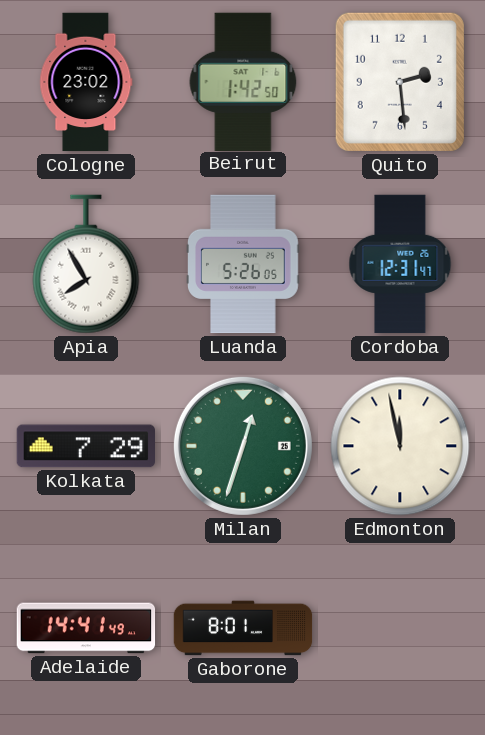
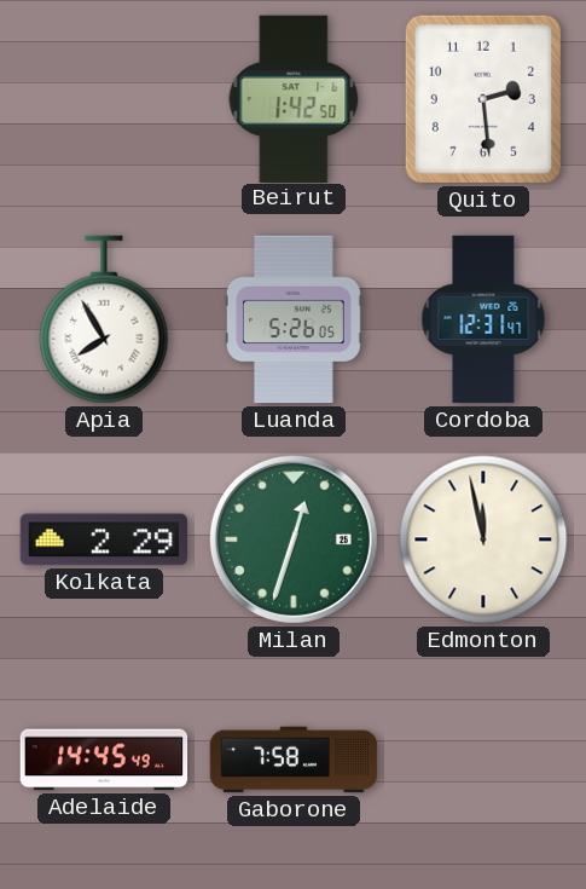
Cologne: 23:02 -> none (86, 82)
Kolkata: 7:29 -> 2:29 (103, 539)
Adelaide: 14:41 -> 14:45 (104, 760)
Gaborone: 8:01 -> 7:58 (294, 760)
